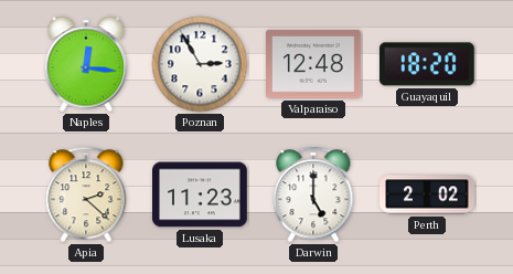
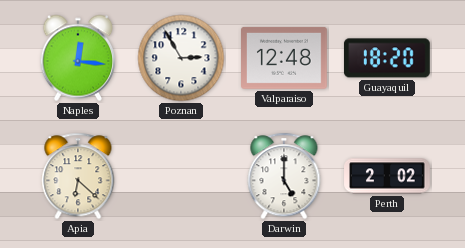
Apia: 2:22 -> 6:22 (78, 176)
Lusaka: 11:23 -> none (201, 194)
